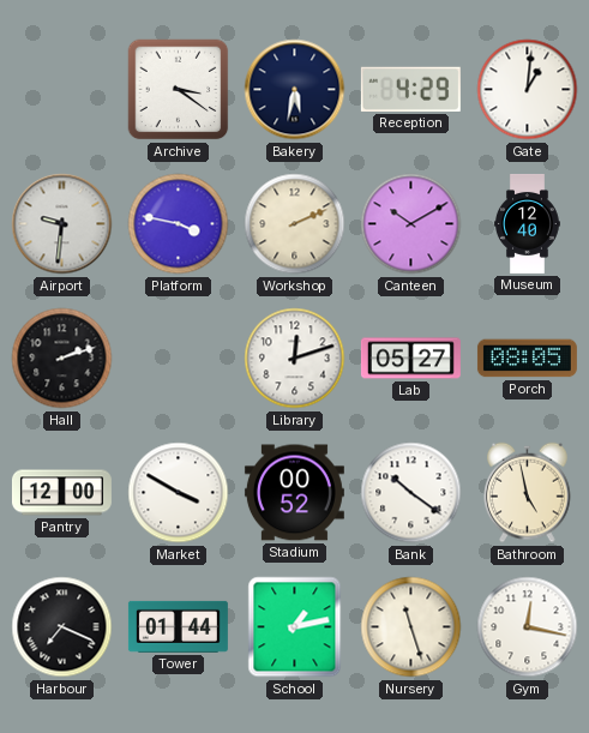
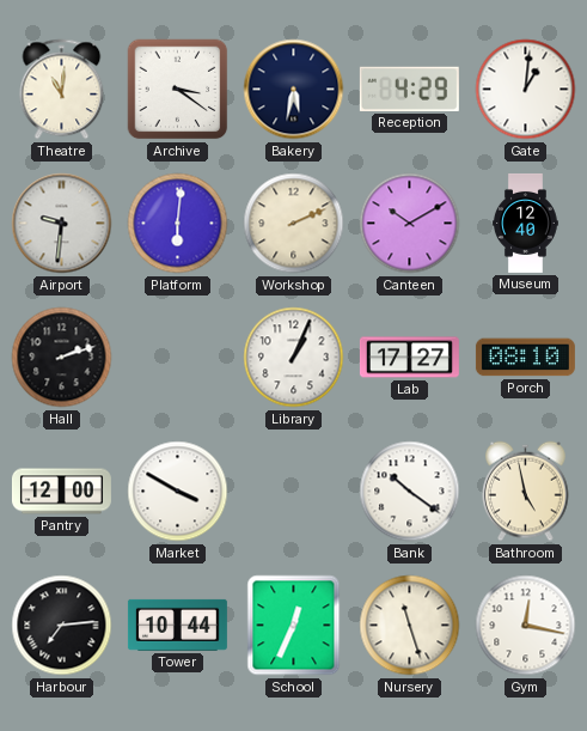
Theatre: none -> 11:01 (62, 90)
Platform: 3:47 -> 6:01 (178, 224)
Library: 12:12 -> 1:04 (294, 358)
Lab: 05:27 -> 17:27 (409, 358)
Porch: 08:05 -> 08:10 (525, 358)
Stadium: 00:52 -> none (294, 493)
Harbour: 7:19 -> 7:14 (62, 626)
Tower: 01:44 -> 10:44 (177, 625)
School: 1:13 -> 12:34 (294, 626)
